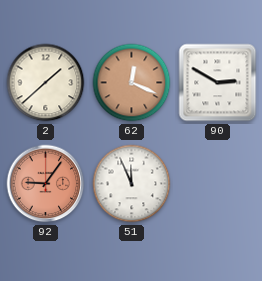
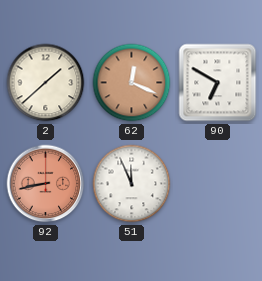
90: 2:50 -> 6:50 (218, 83)
92: 9:06 -> 8:43 (46, 184)
